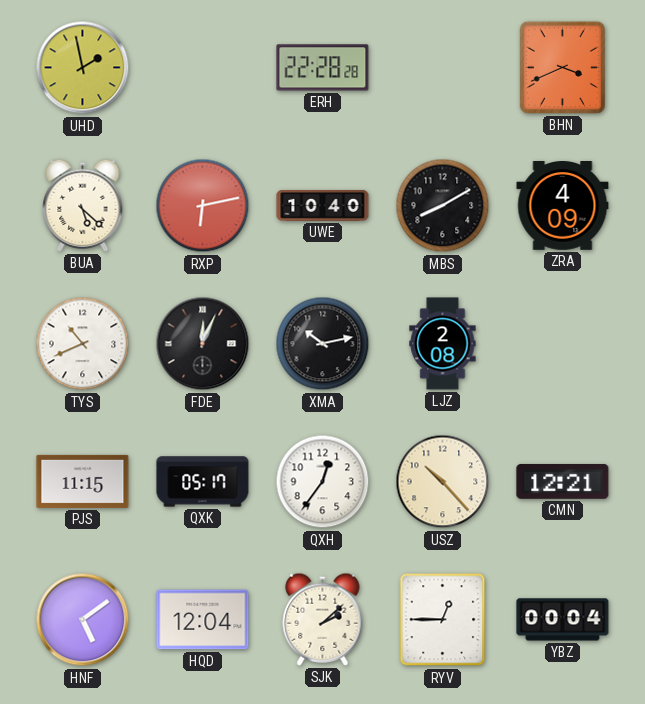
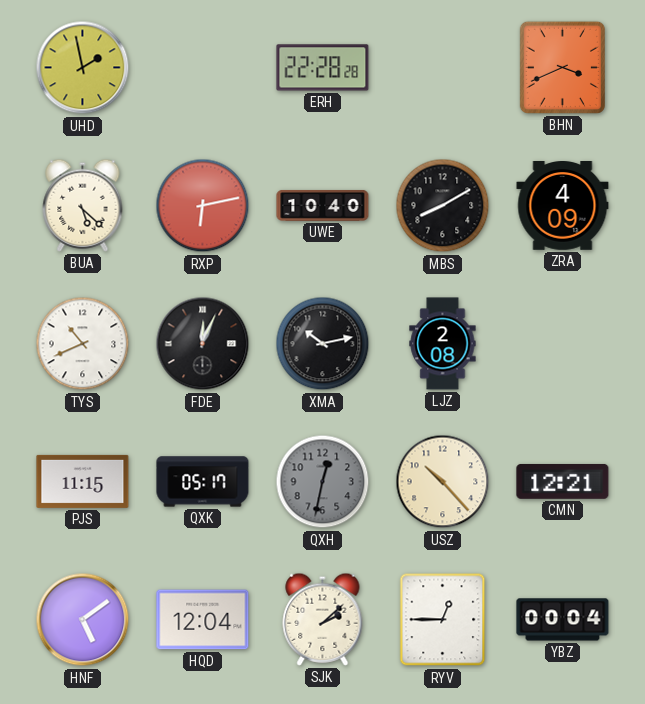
QXH: 12:36 -> 12:32 (323, 482)
QXH dial: white -> grey (323, 482)
